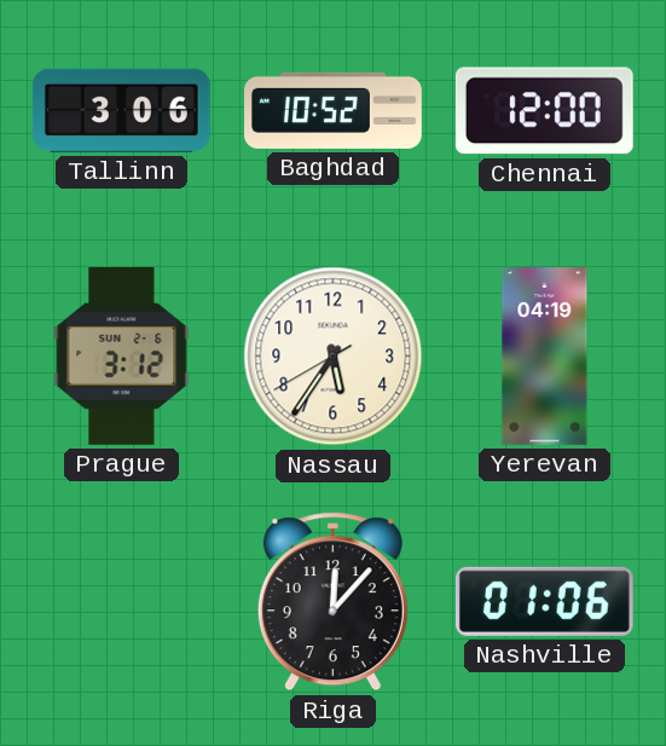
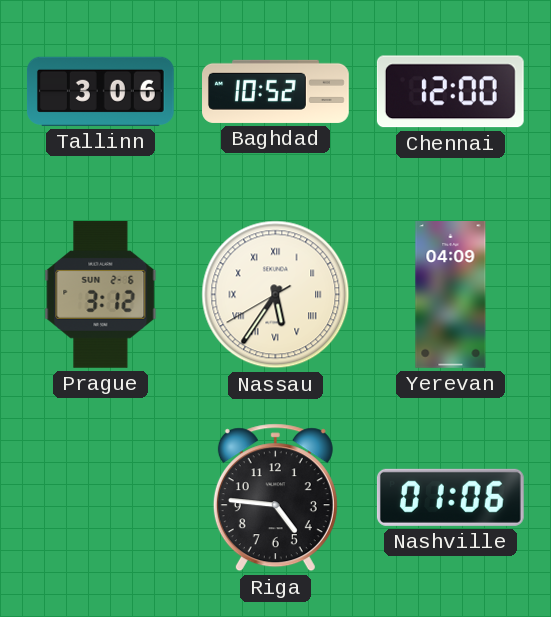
Nassau numerals: Arabic -> Roman (276, 295)
Yerevan: 04:19 -> 04:09 (451, 295)
Riga: 12:07 -> 4:46 (275, 498)
